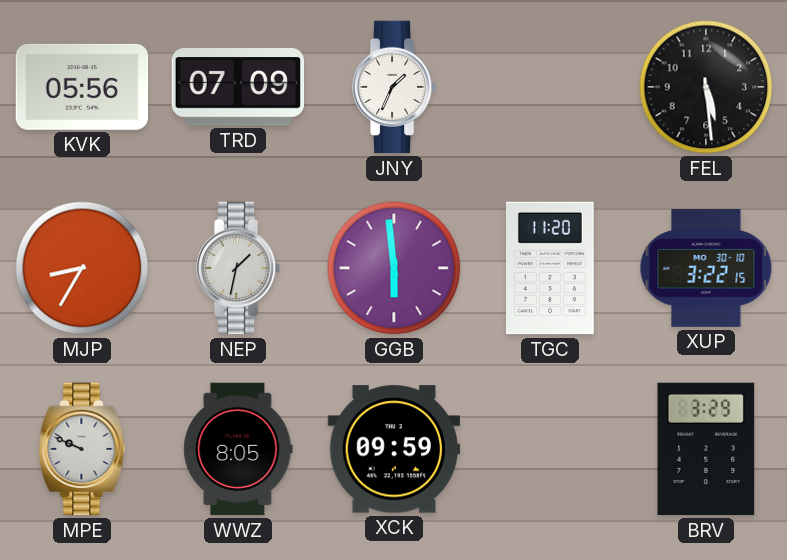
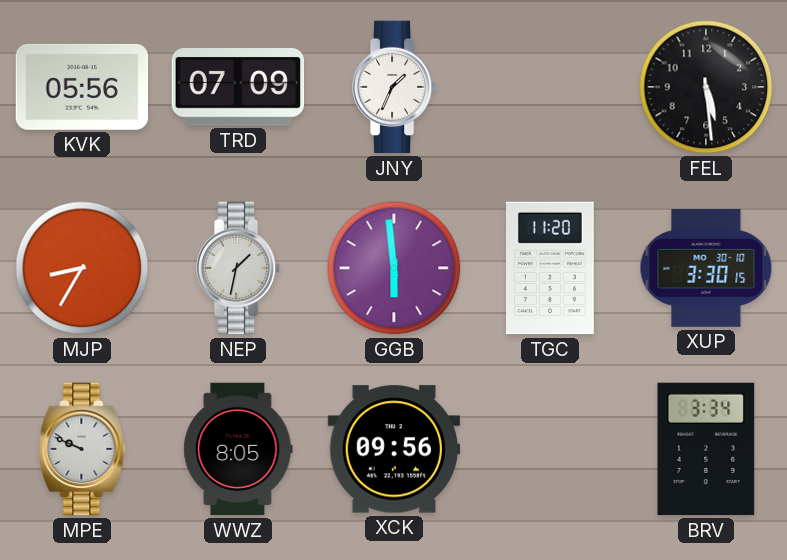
XUP: 3:22 -> 3:30 (706, 268)
XCK: 09:59 -> 09:56 (394, 449)
BRV: 3:29 -> 3:34 (706, 449)
